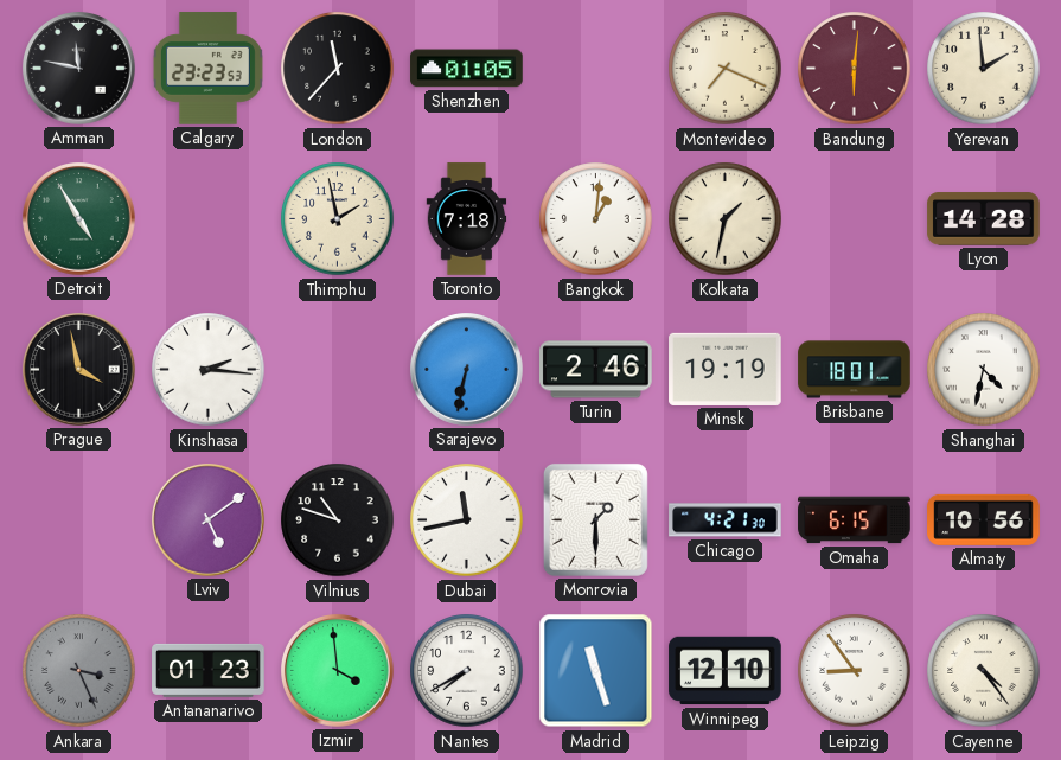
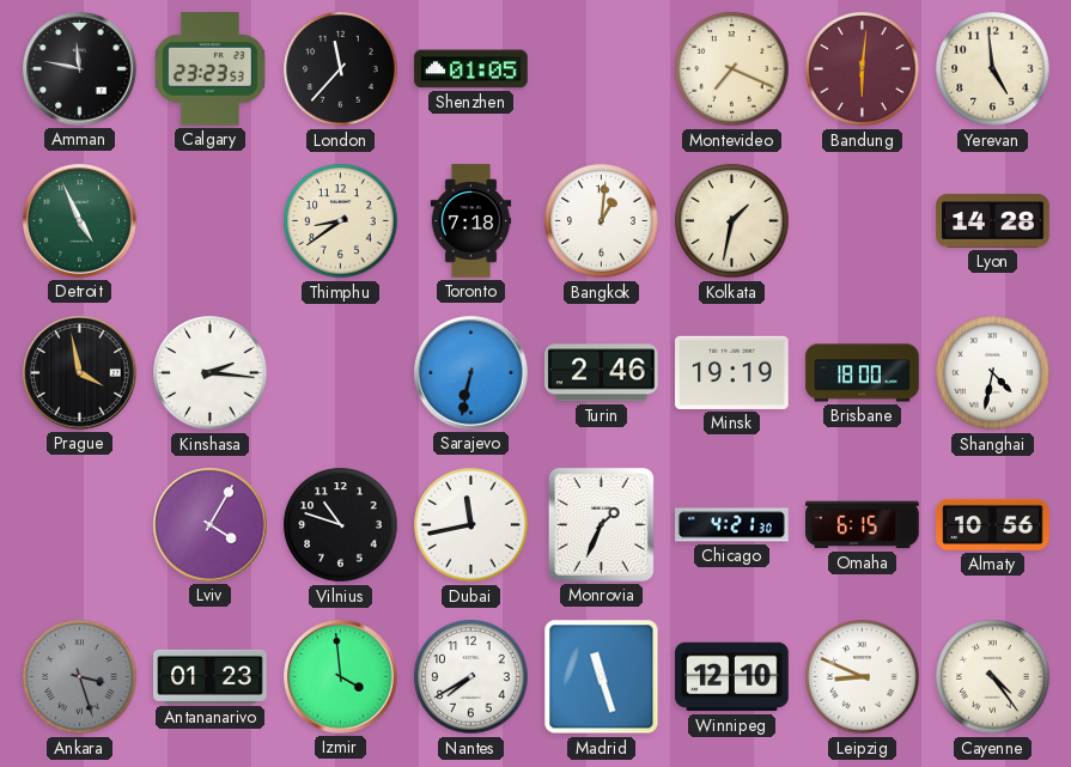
Yerevan: 1:59 -> 4:59 (993, 69)
Detroit: 4:55 -> 4:56 (80, 221)
Thimphu: 1:58 -> 8:39 (341, 221)
Brisbane: 18:01 -> 18:00 (863, 373)
Lviv: 5:09 -> 4:05 (211, 525)
Monrovia: 1:30 -> 1:34 (601, 524)
Ankara: 3:26 -> 3:27 (80, 677)
Leipzig: 8:54 -> 8:49 (863, 677)
